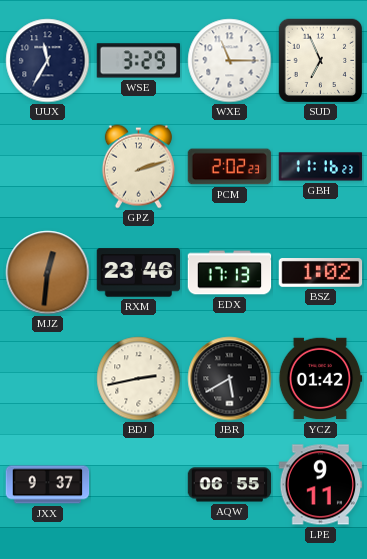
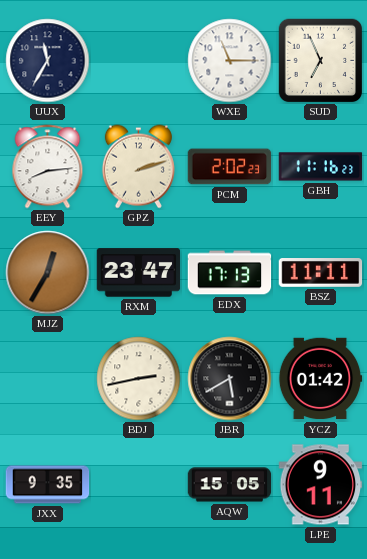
WSE: 3:29 -> none (139, 61)
EEY: none -> 8:14 (48, 167)
MJZ: 12:31 -> 12:35 (48, 273)
RXM: 23:46 -> 23:47 (139, 273)
BSZ: 1:02 -> 11:11 (321, 273)
JXX: 9:37 -> 9:35 (48, 485)
AQW: 06:55 -> 15:05 (230, 485)
